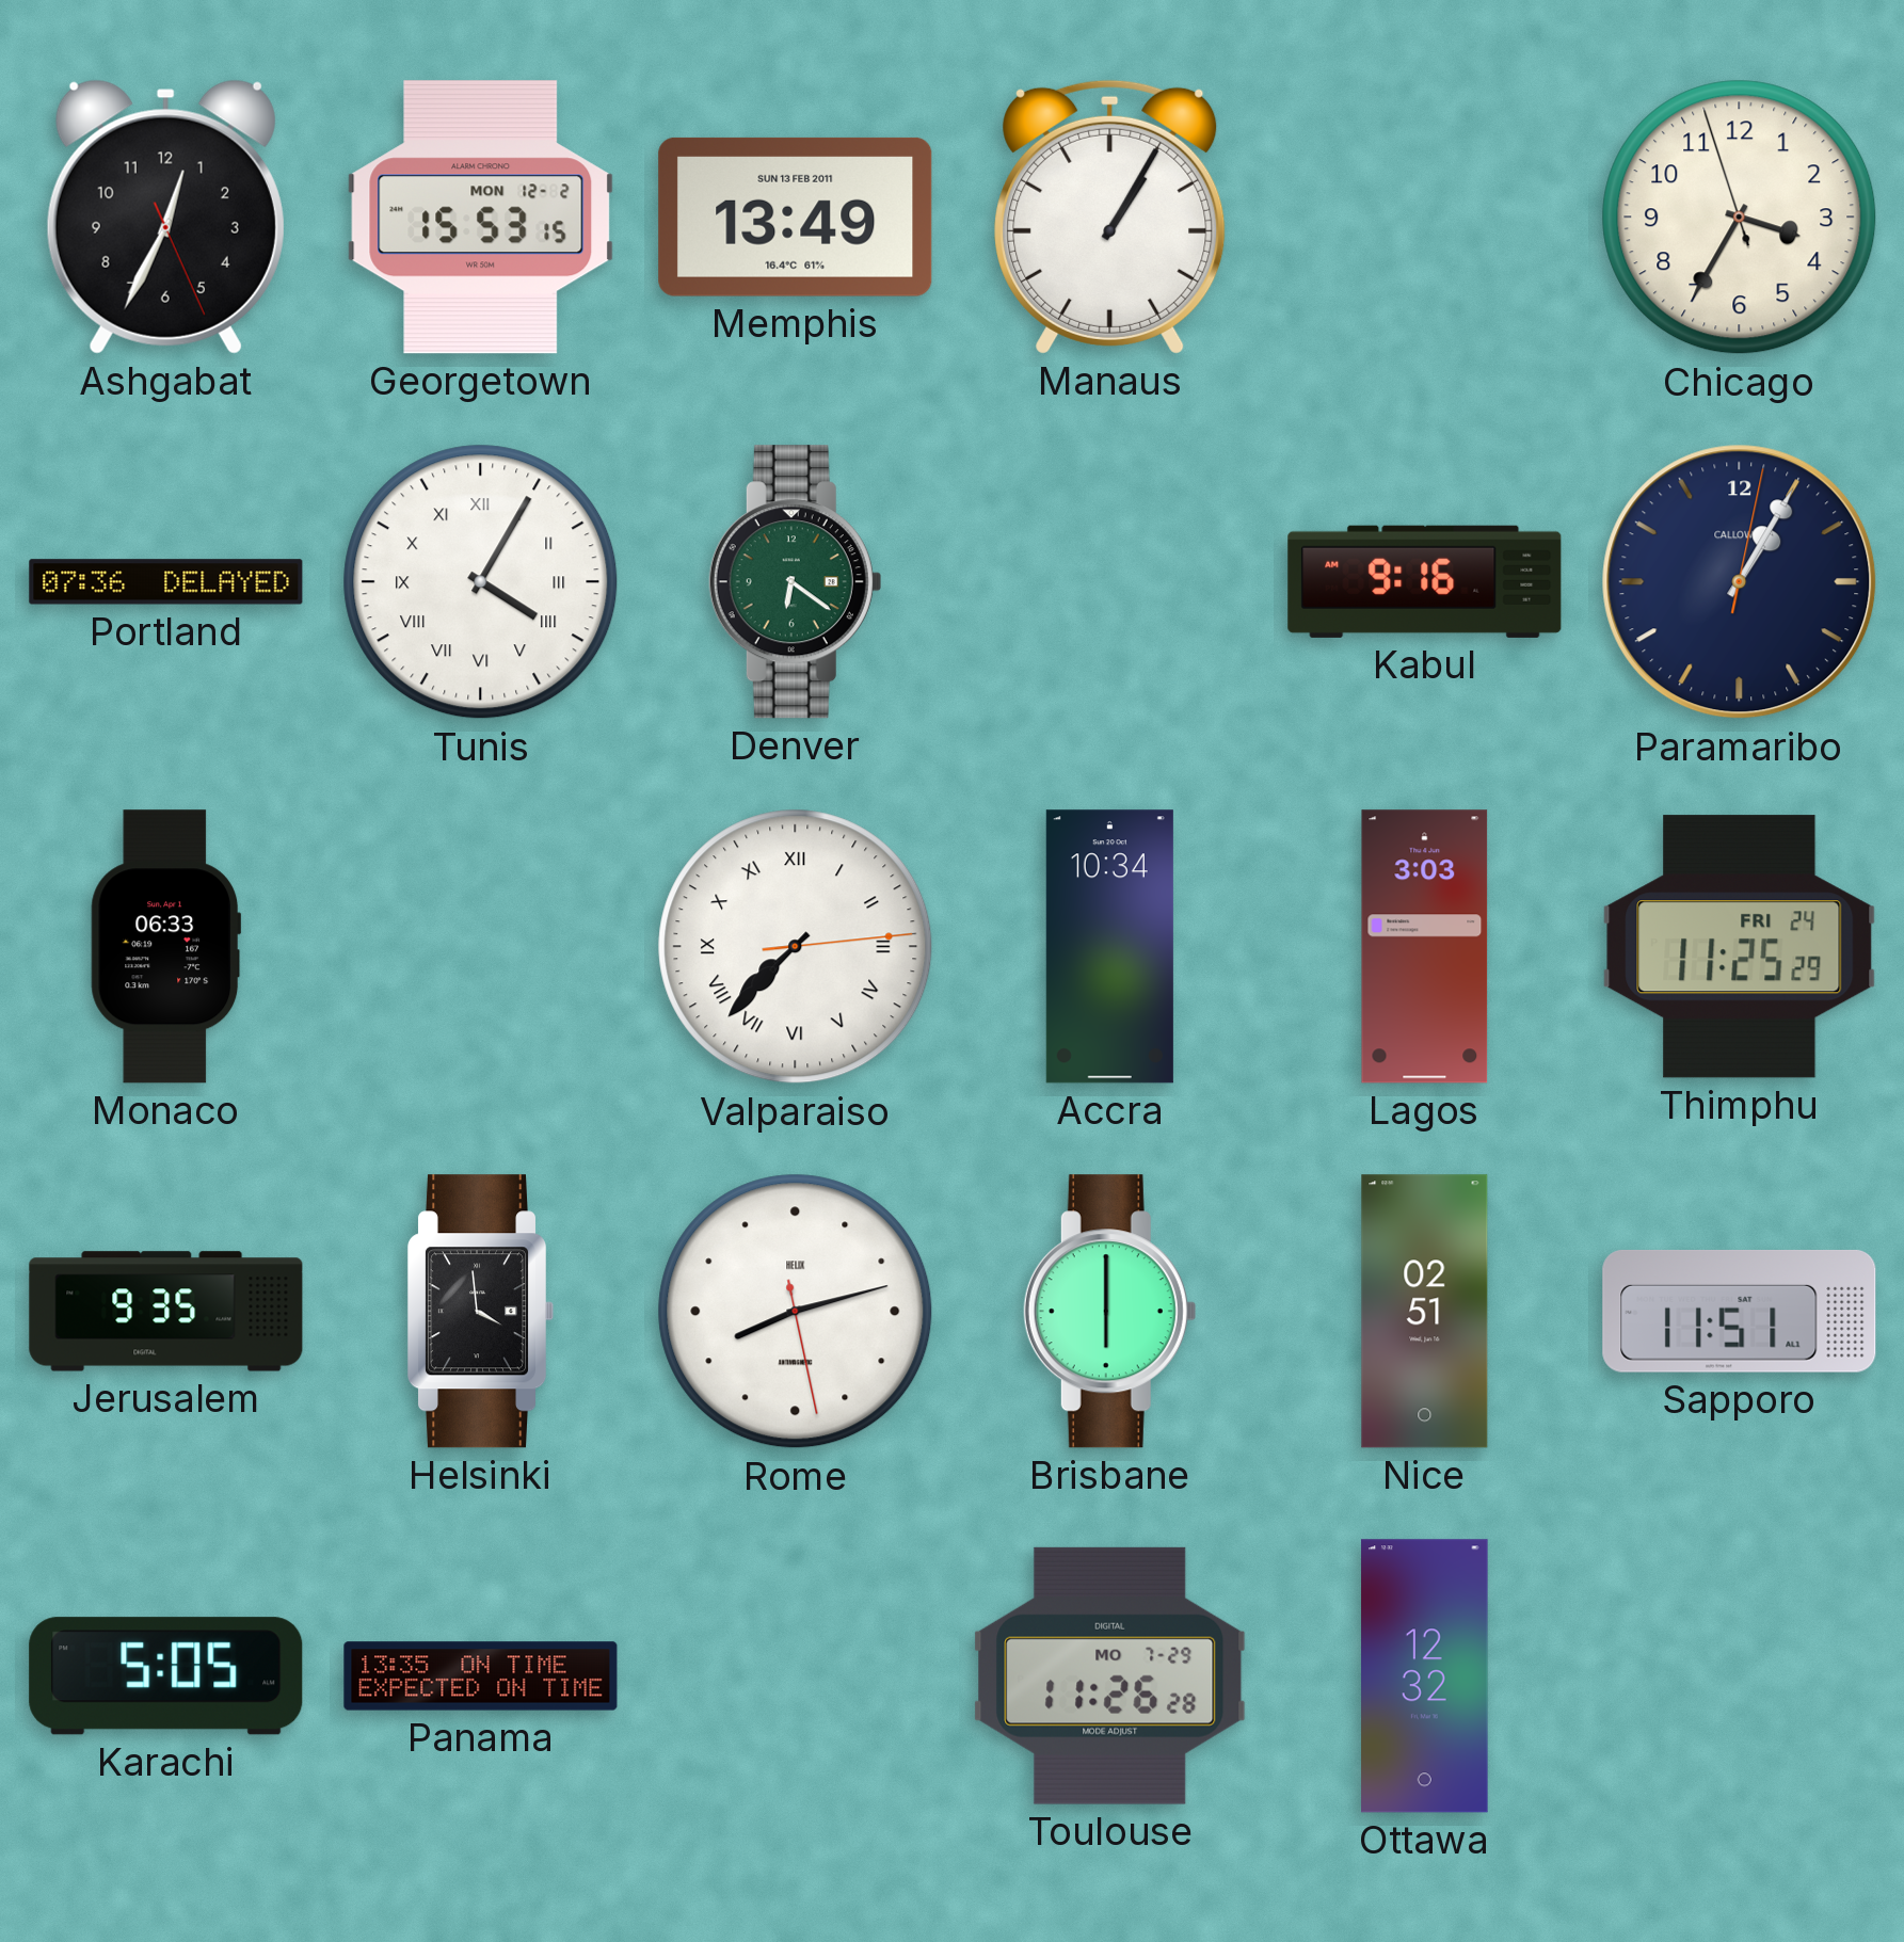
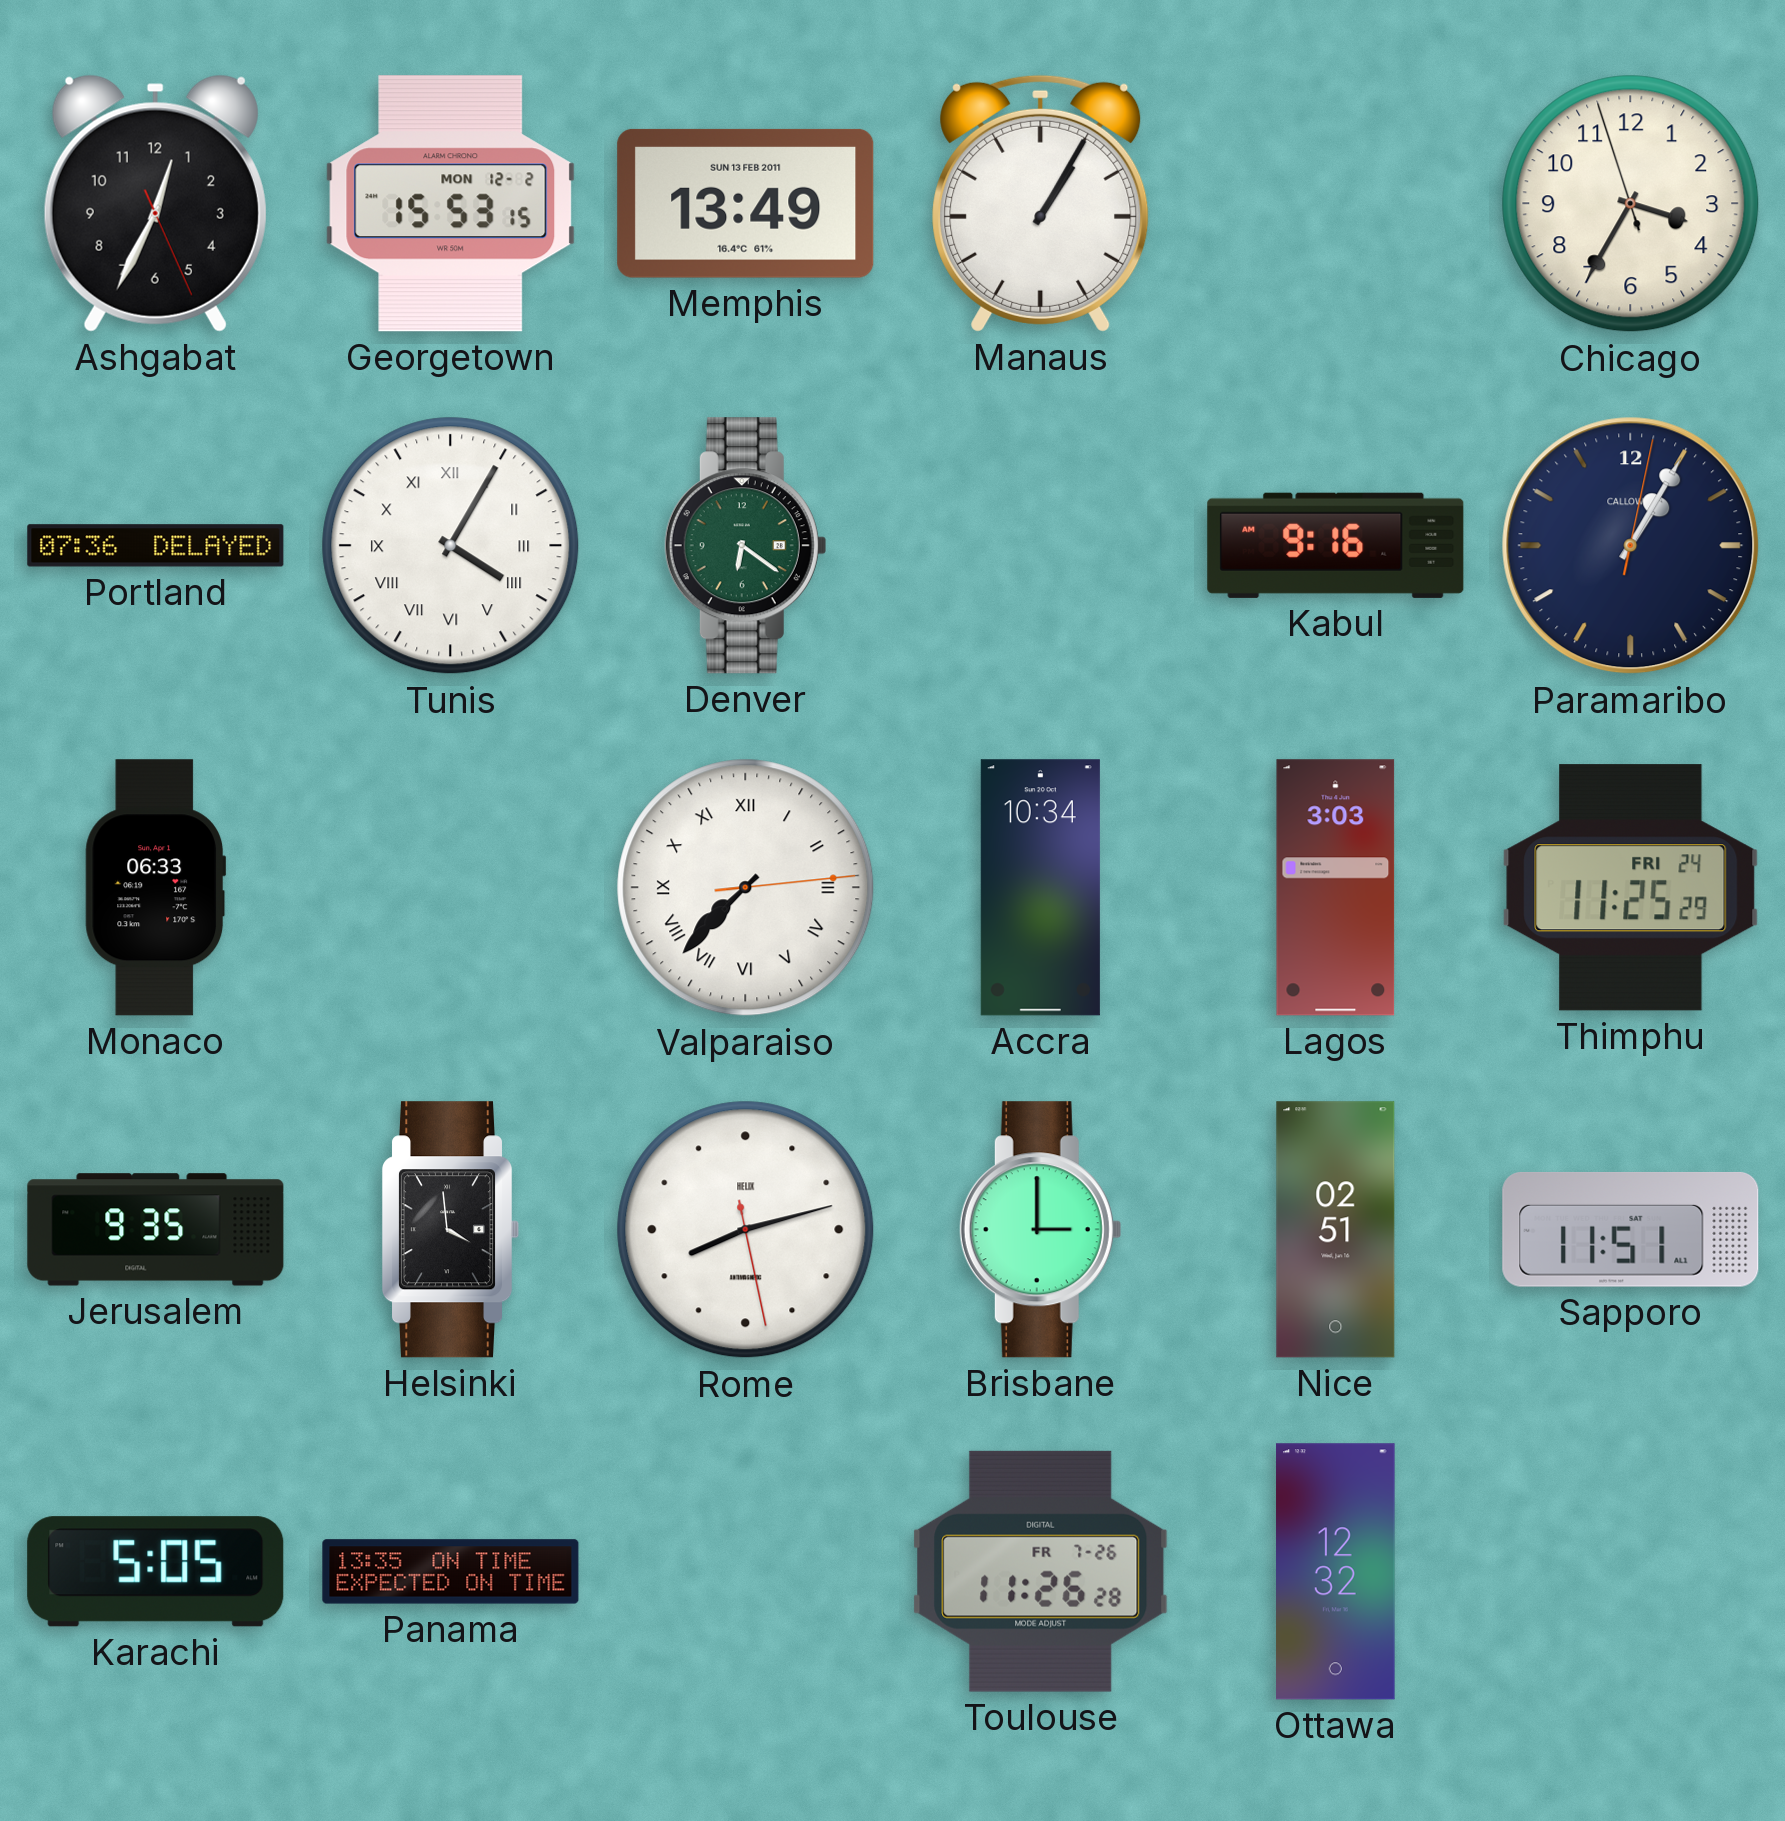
Brisbane: 6:00 -> 3:00 (1040, 1230)
Toulouse date: MO 7-29 -> FR 7-26 (1041, 1571)
